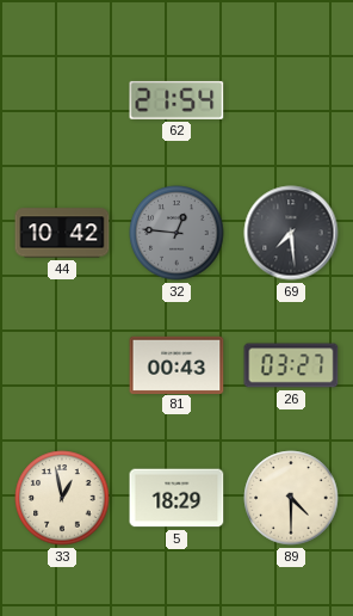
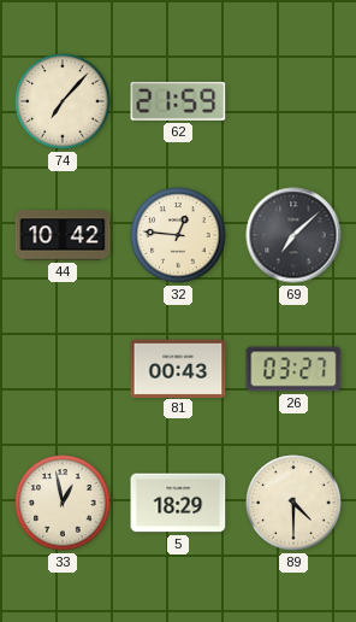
74: none -> 7:07 (63, 101)
62: 21:54 -> 21:59 (178, 101)
32 dial: grey -> cream (178, 235)
69: 7:29 -> 7:08 (293, 235)
